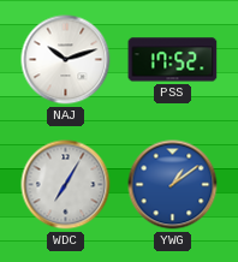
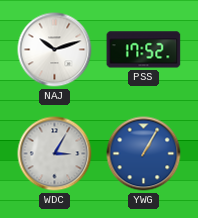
WDC: 7:05 -> 3:05 (55, 154)
YWG: 1:09 -> 1:05 (144, 154)
